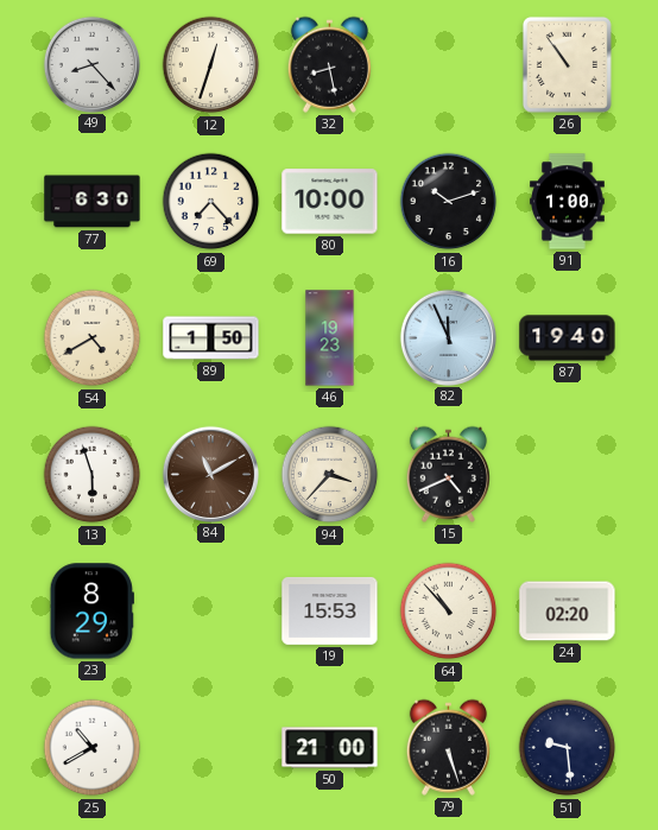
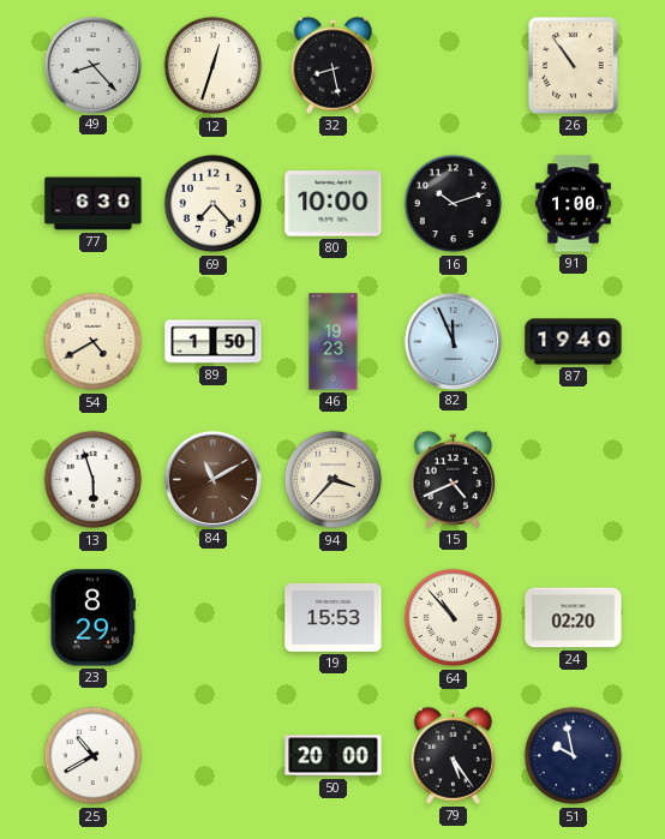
50: 21:00 -> 20:00 (334, 756)
79: 5:27 -> 5:24 (453, 755)
51: 9:29 -> 9:58 (574, 756)
